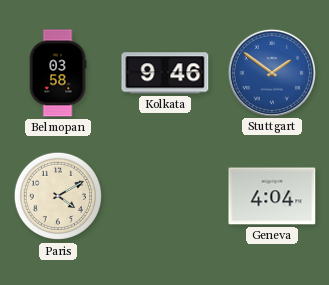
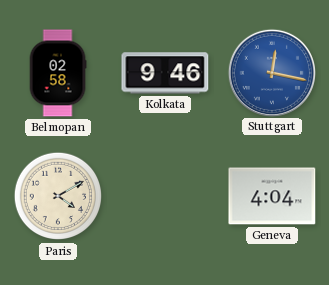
Belmopan: 03:58 -> 02:58 (58, 73)
Stuttgart: 1:51 -> 12:17 (271, 72)
